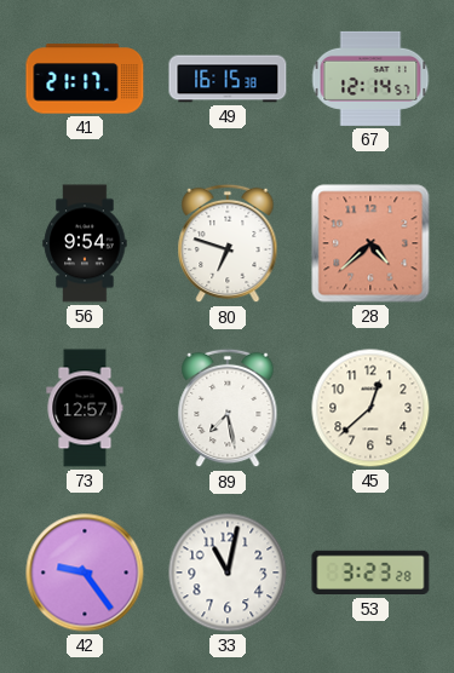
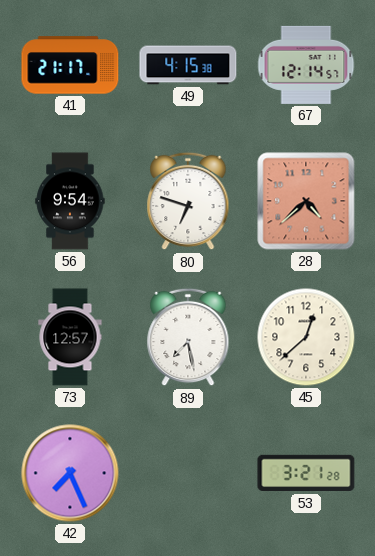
49: 16:15 -> 4:15 (188, 65)
42: 9:24 -> 7:26 (70, 473)
33: 11:02 -> none (228, 573)
53: 3:23 -> 3:21 (306, 473)
